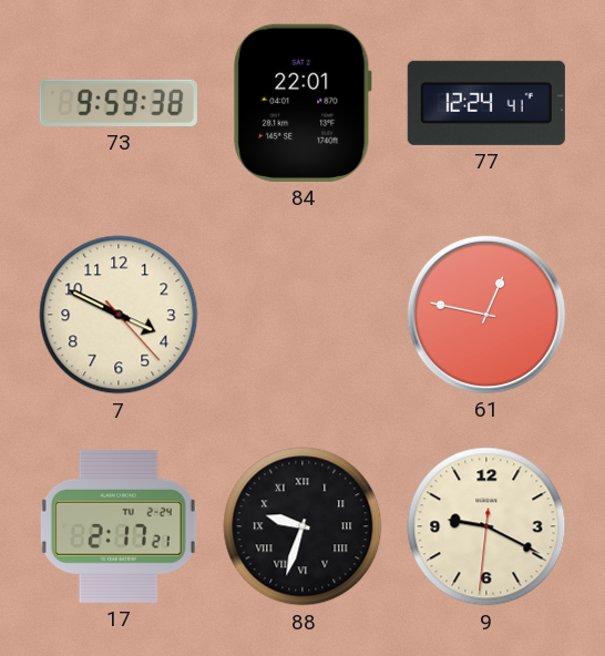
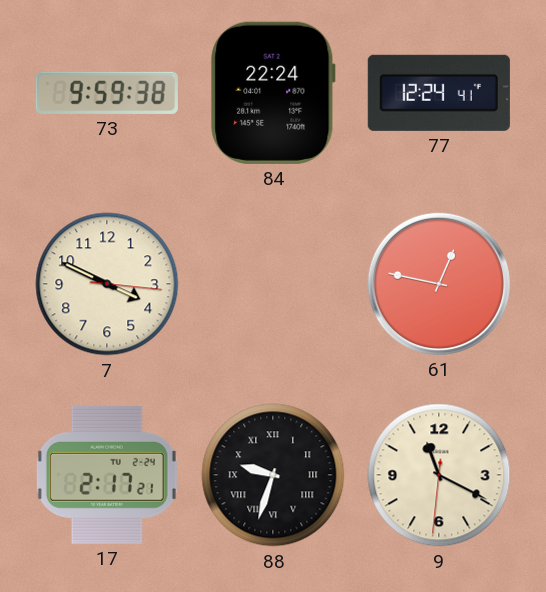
84: 22:01 -> 22:24 (273, 93)
7: 3:49:23 -> 3:49:16 (107, 284)
9: 9:19 -> 11:19 (439, 475)
